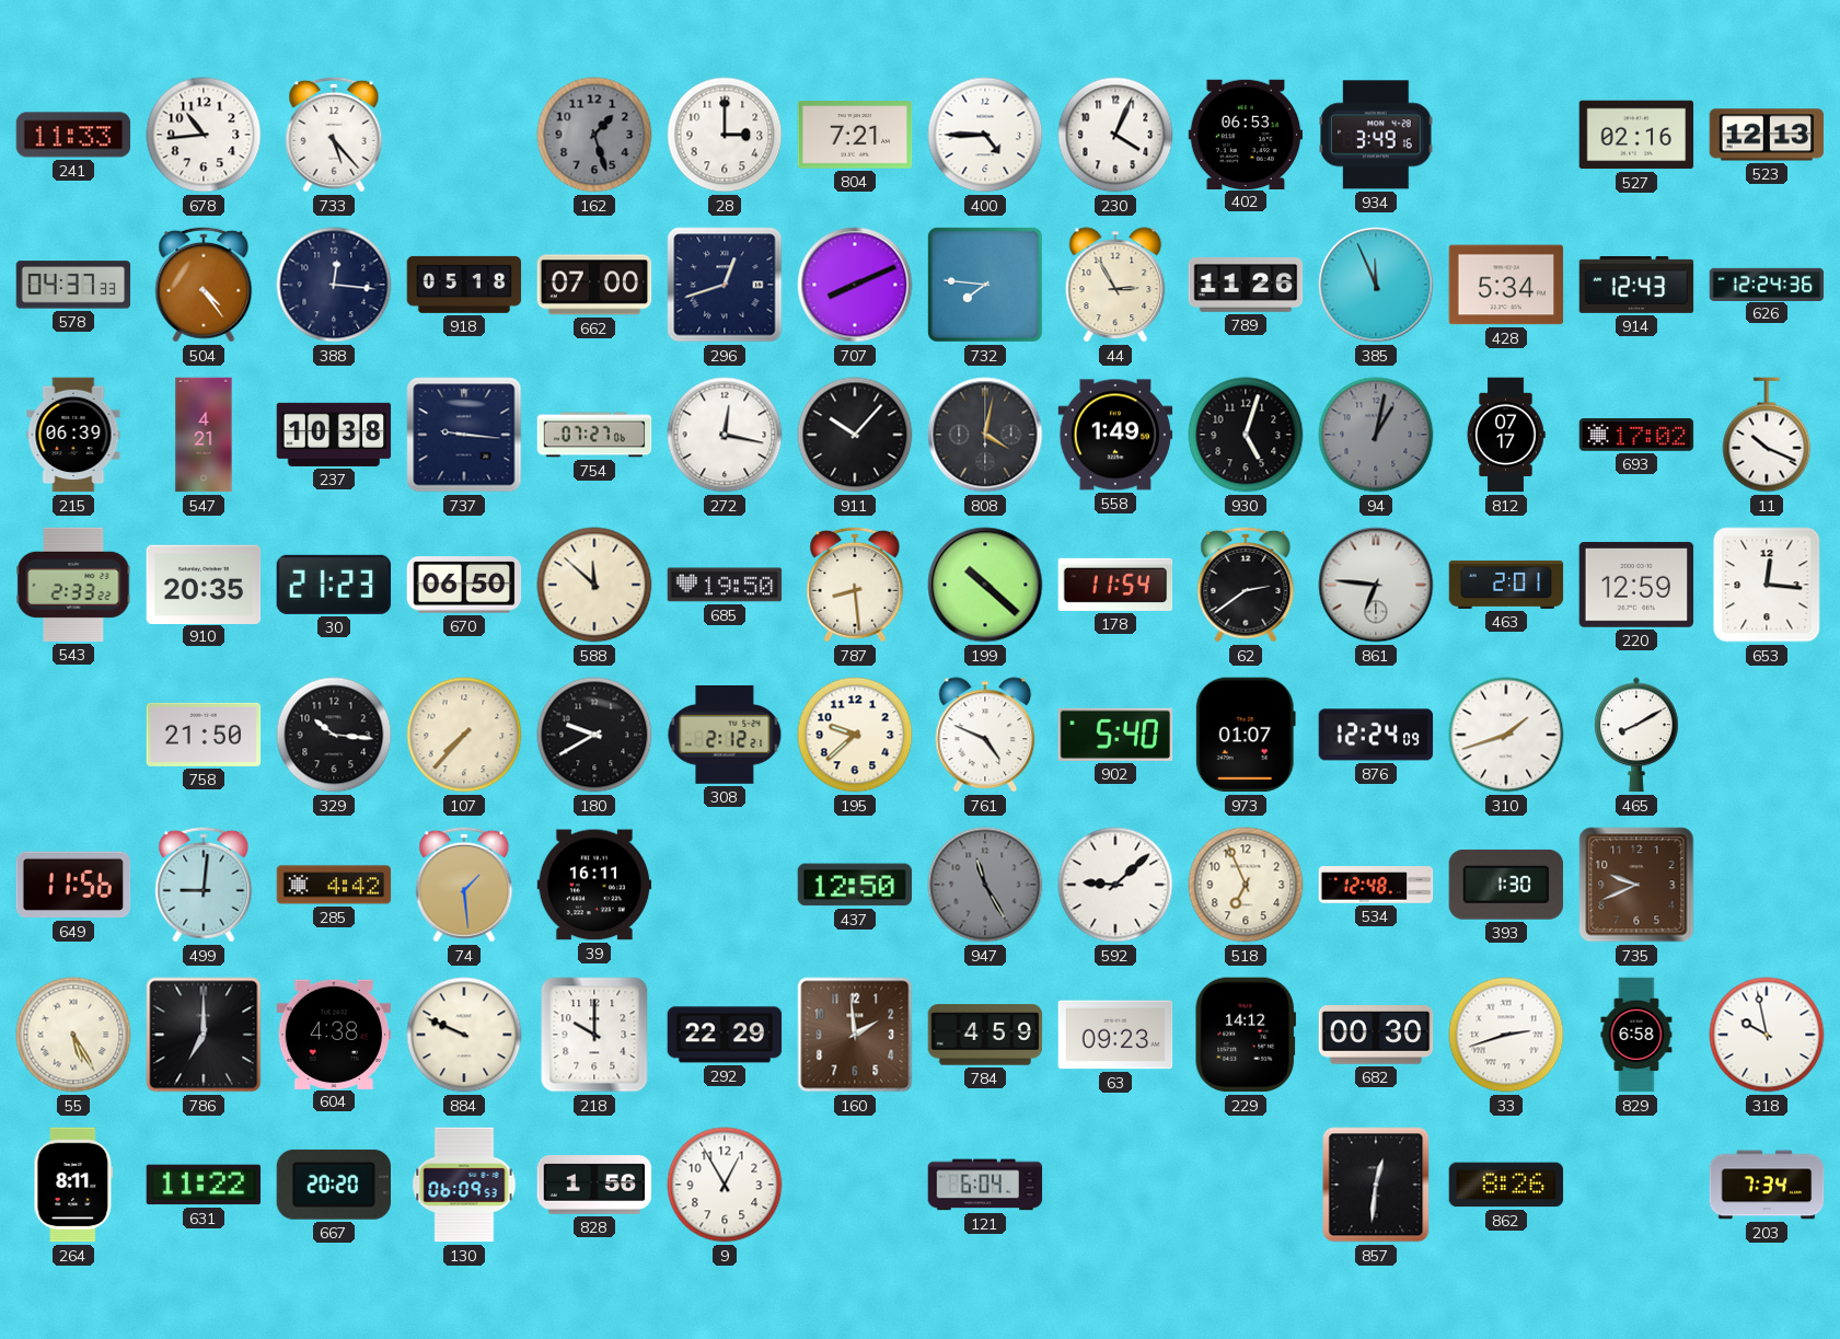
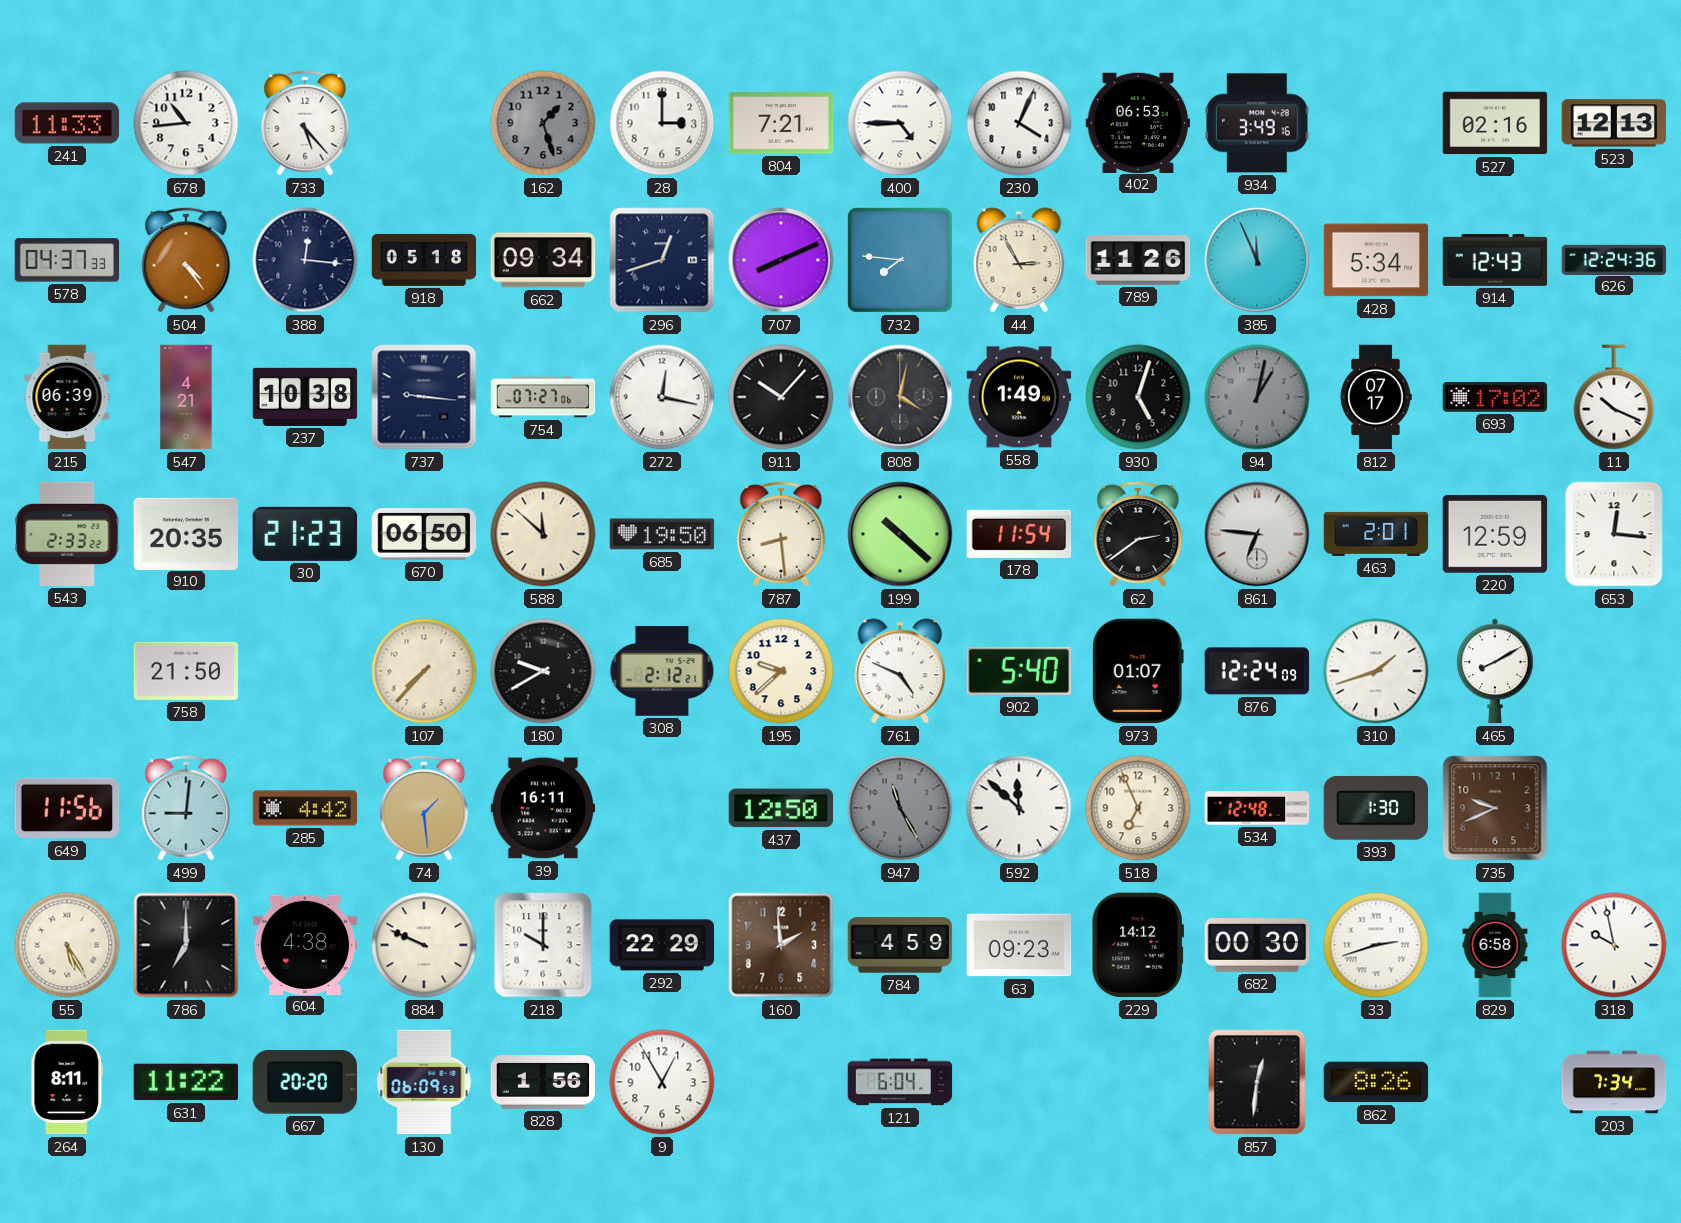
662: 07:00 -> 09:34 (543, 260)
329: 10:16 -> none (334, 735)
592: 9:08 -> 11:52 (1019, 808)
